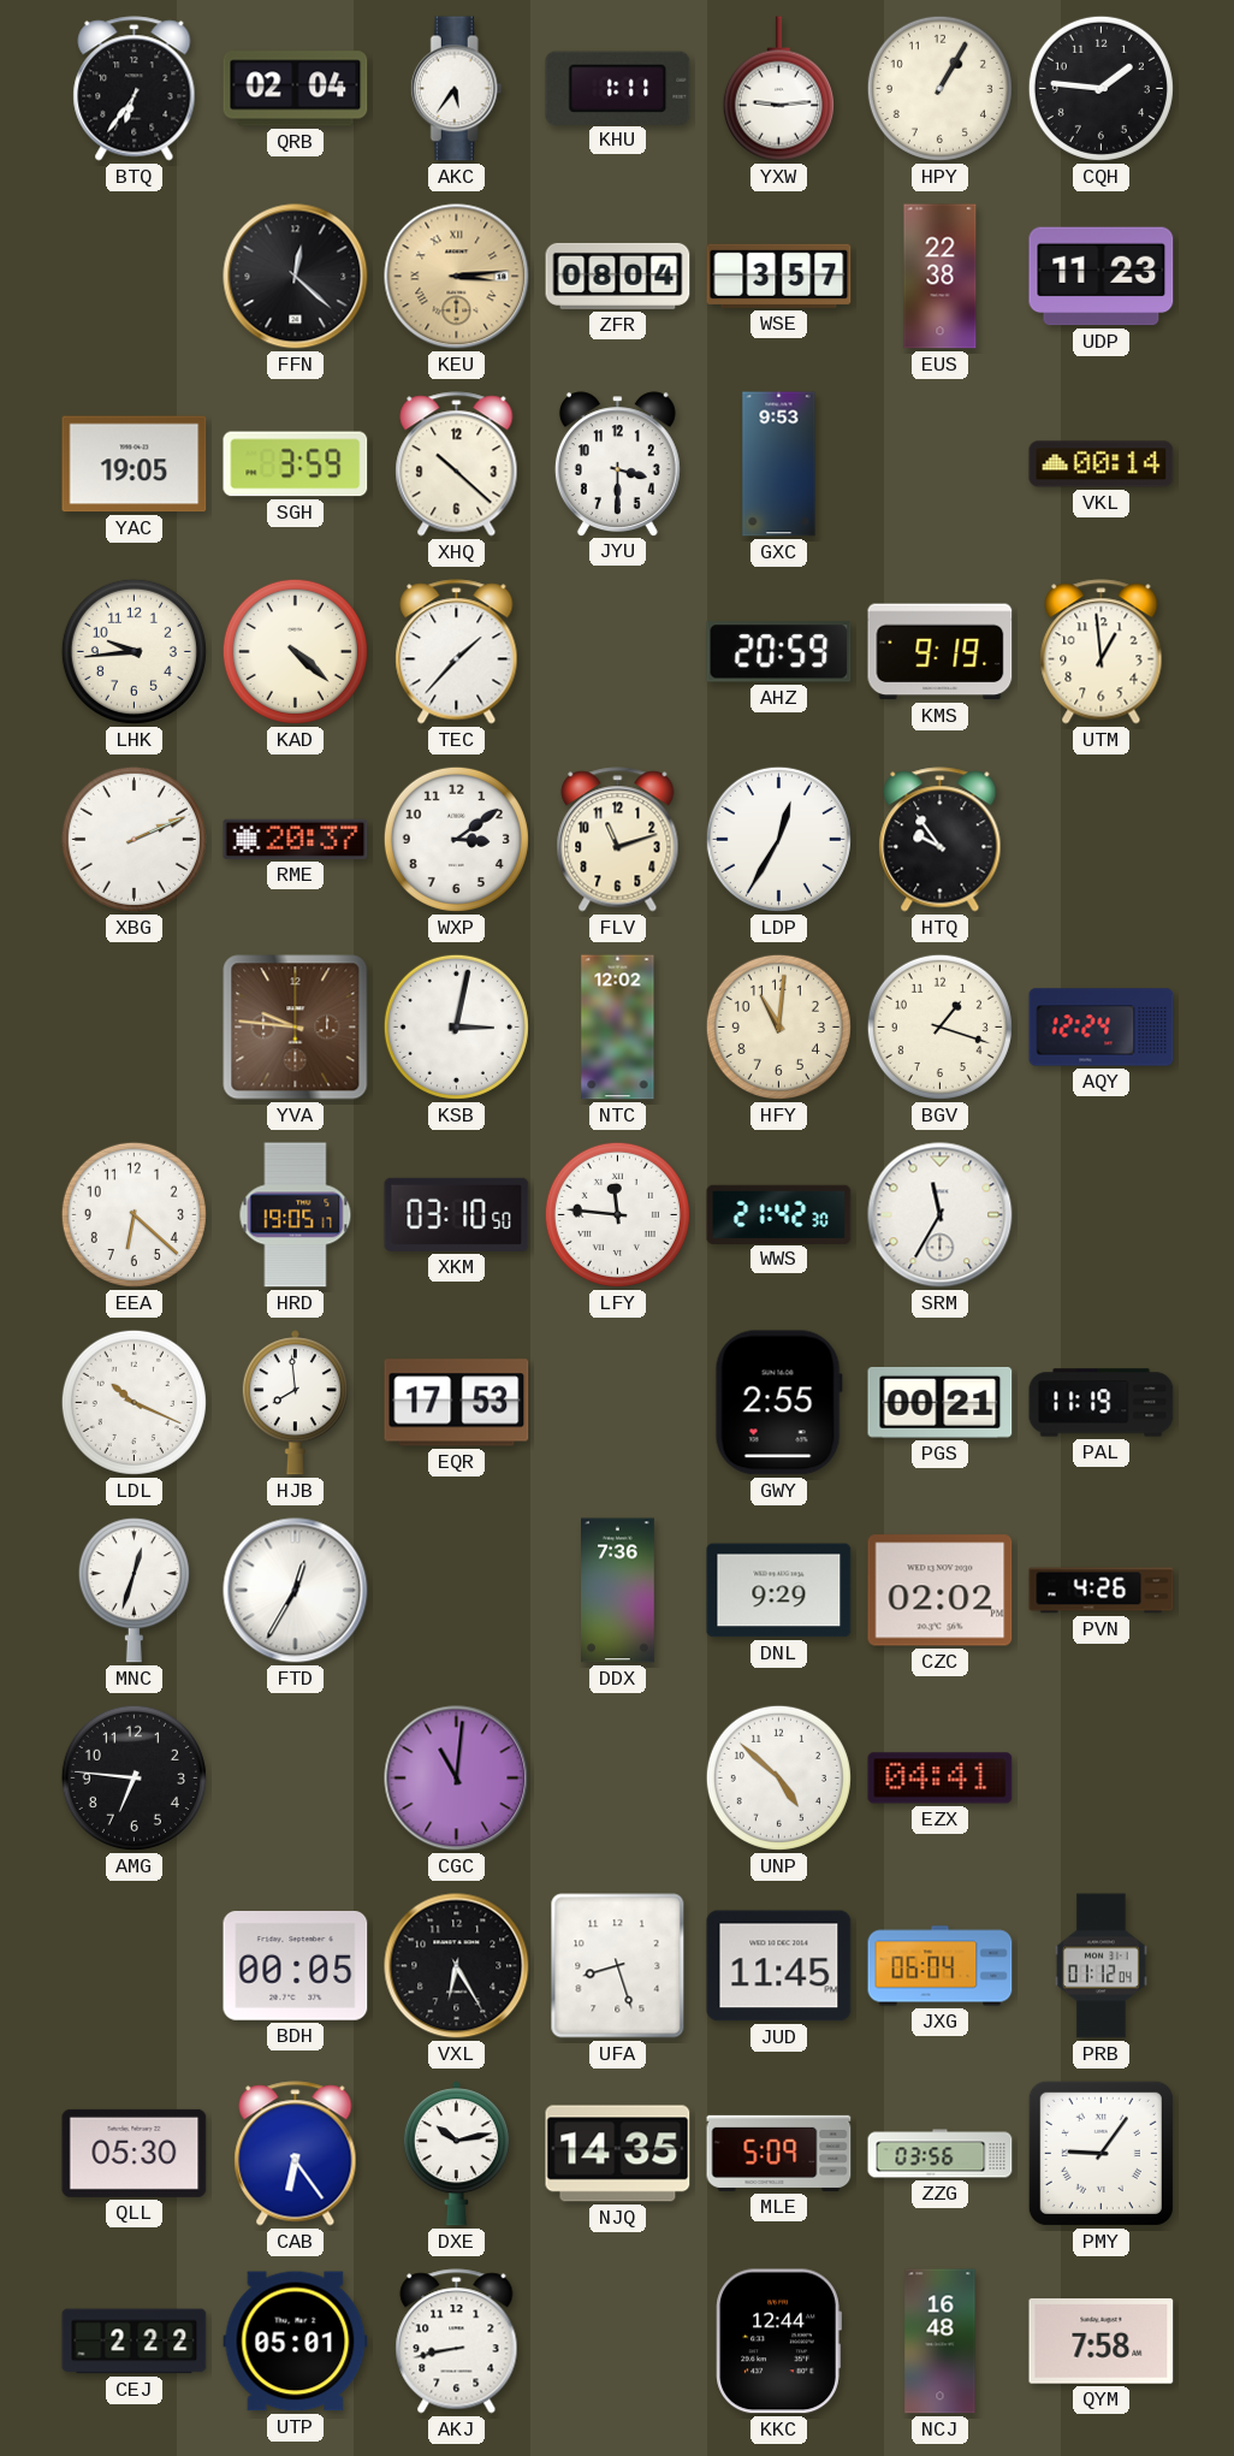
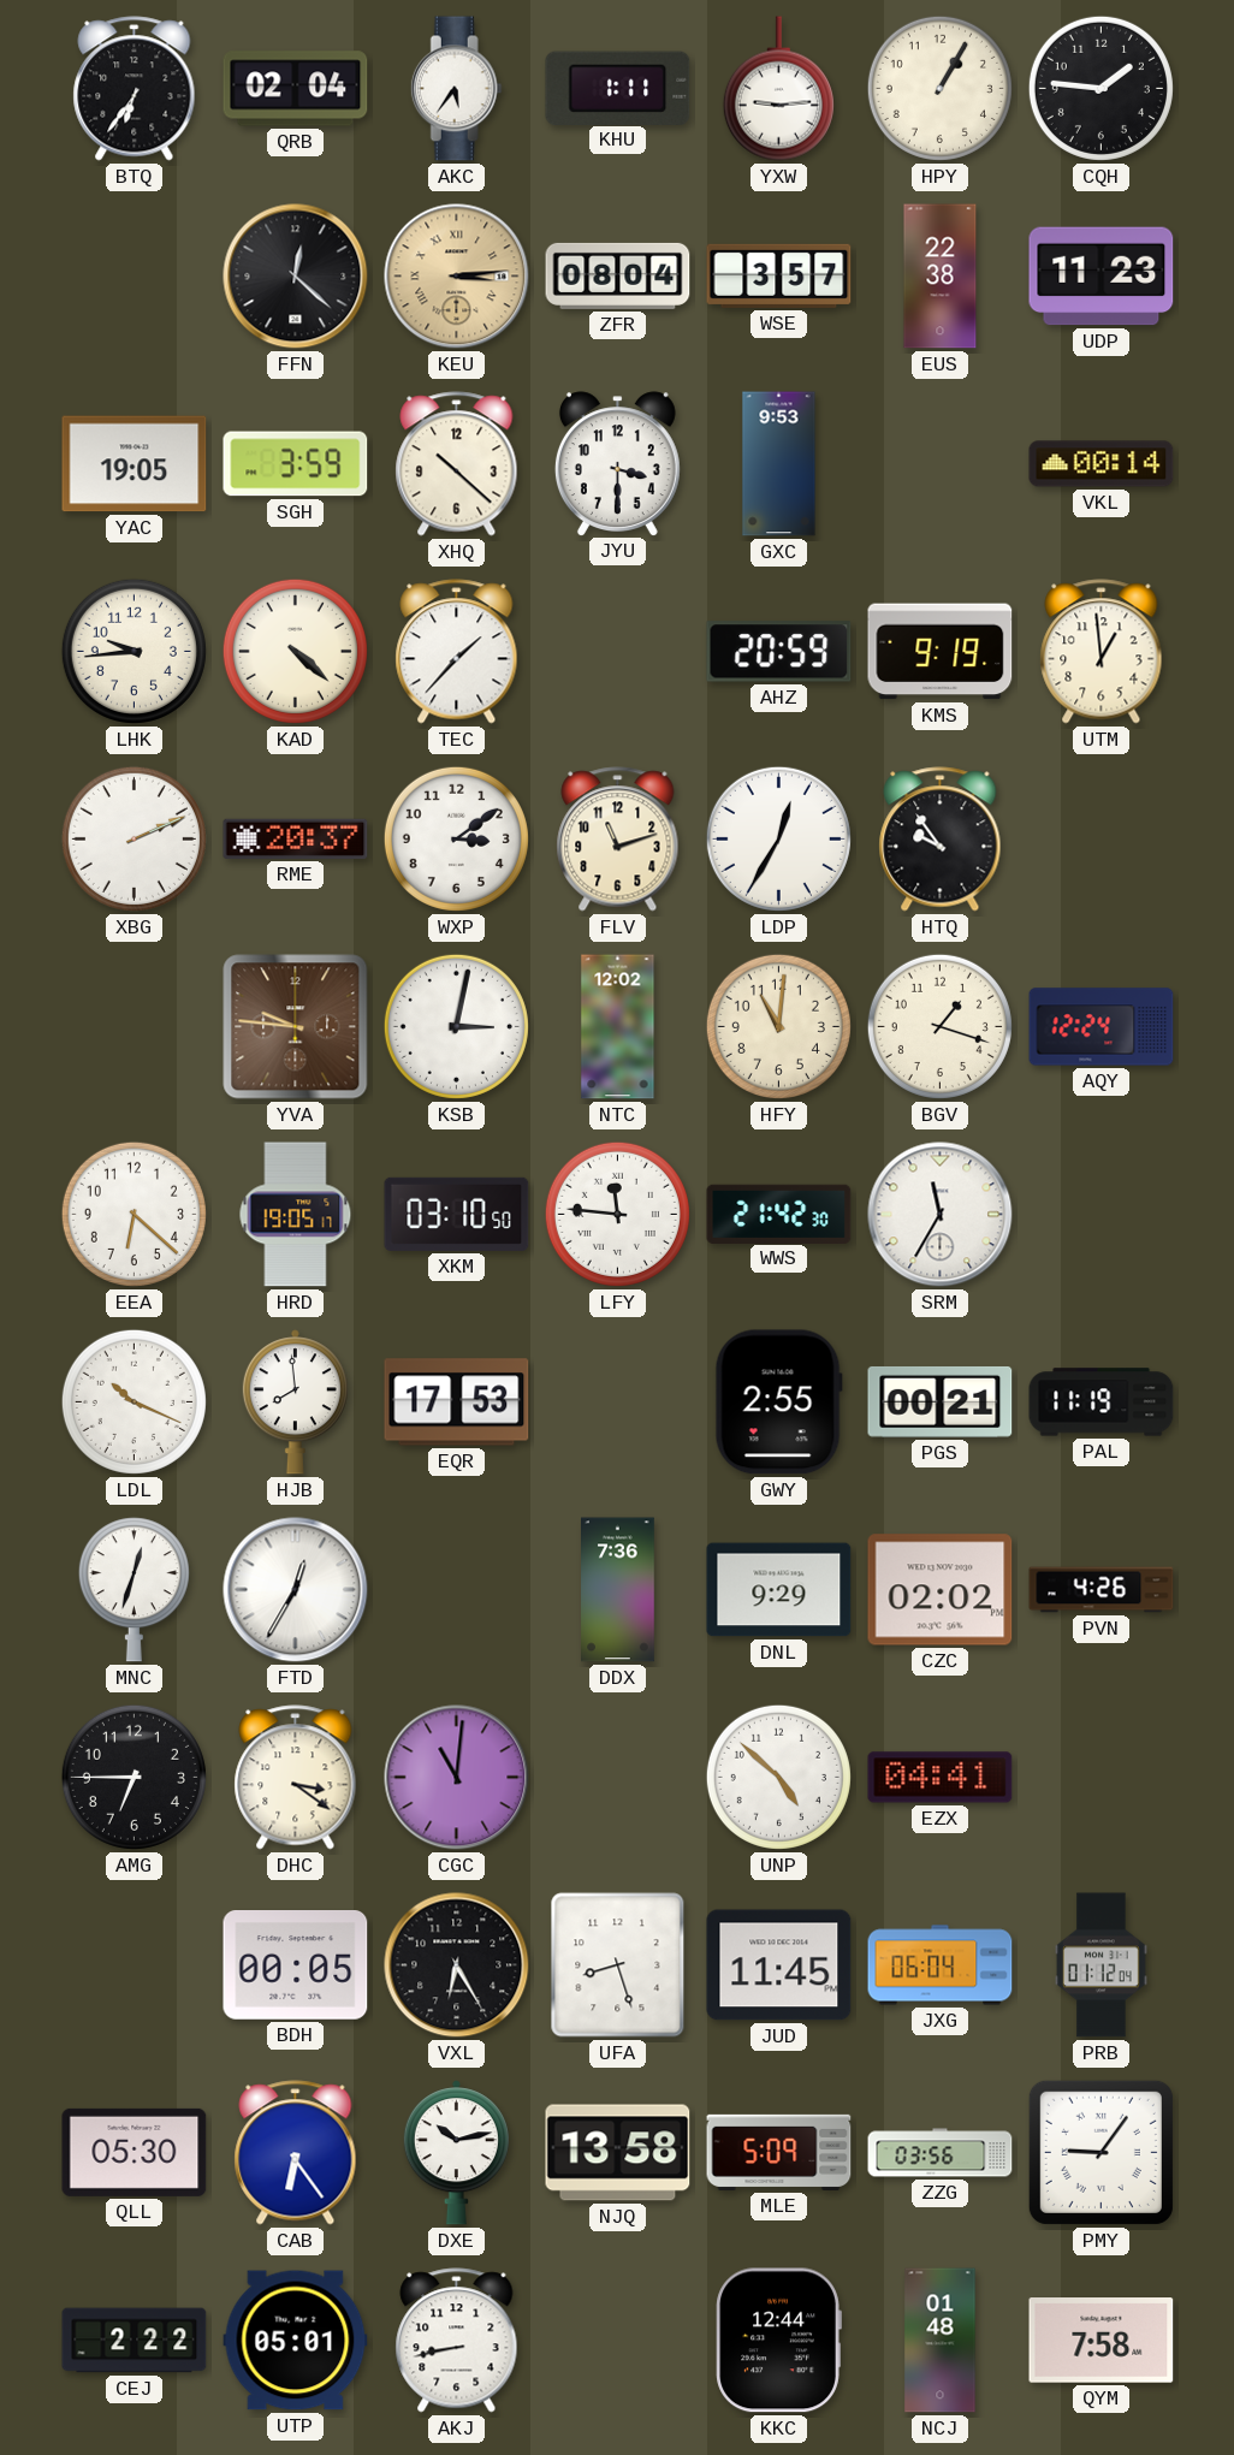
AMG: 6:46 -> 6:45 (134, 1777)
DHC: none -> 3:21 (296, 1778)
NJQ: 14:35 -> 13:58 (618, 2153)
NCJ: 16:48 -> 01:48 (941, 2341)
